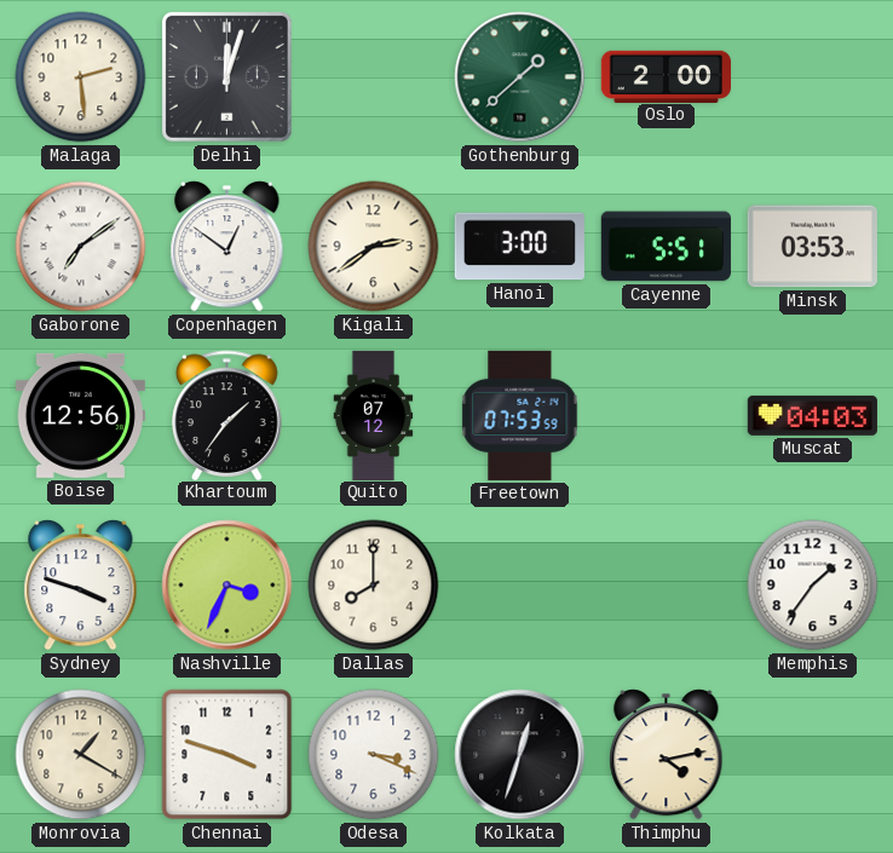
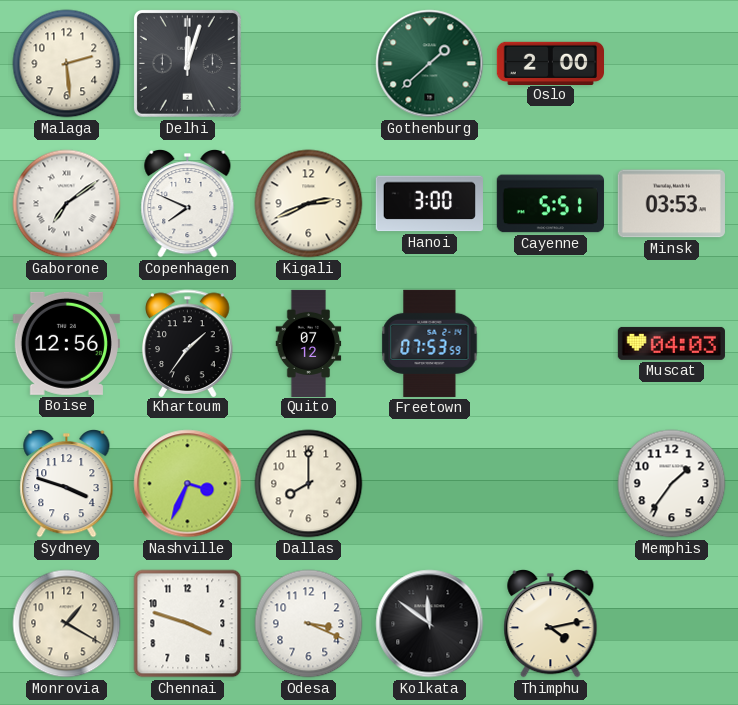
Copenhagen: 12:51 -> 7:49 (188, 204)
Kigali: 2:39 -> 2:41 (309, 204)
Kolkata: 12:33 -> 11:51 (430, 624)
